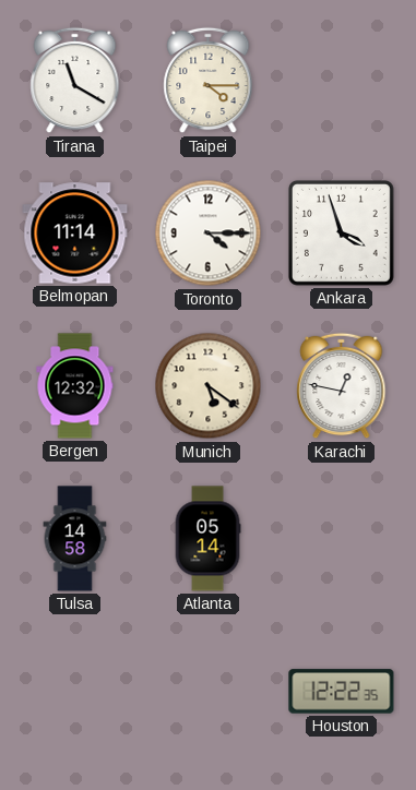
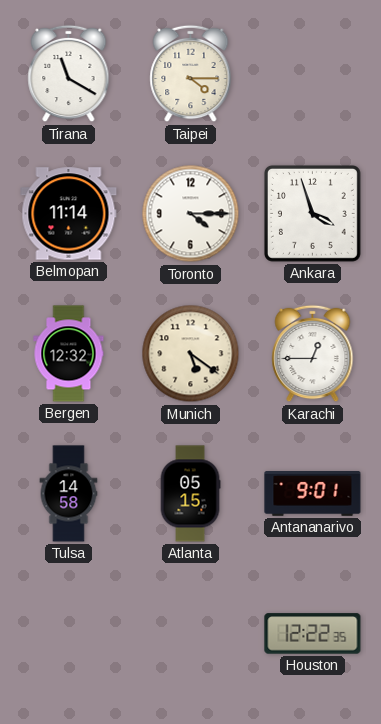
Karachi: 12:47 -> 12:45 (313, 354)
Atlanta: 05:14 -> 05:15 (190, 494)
Antananarivo: none -> 9:01 (313, 494)
